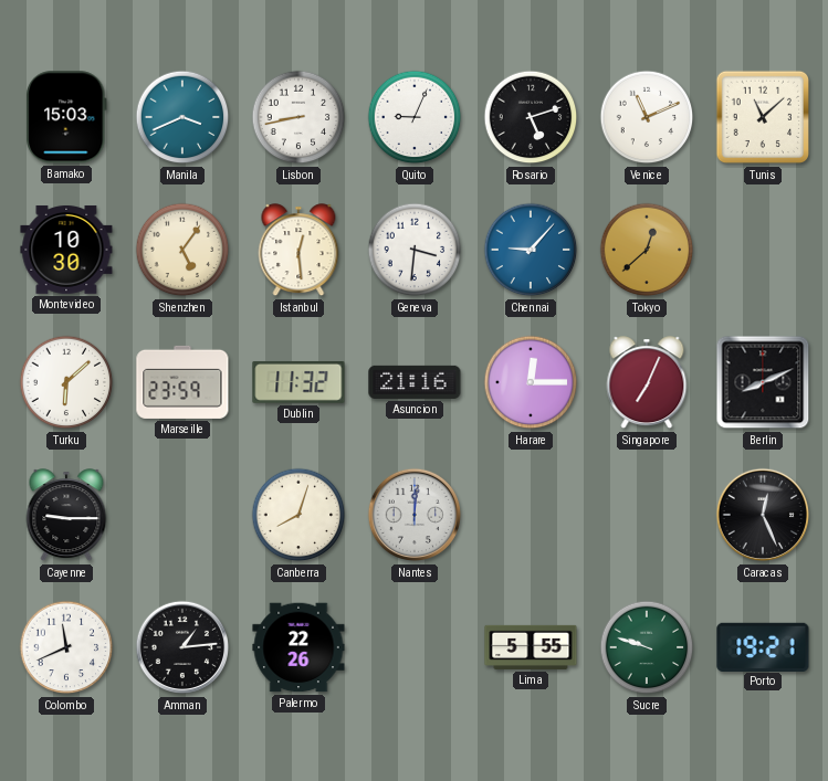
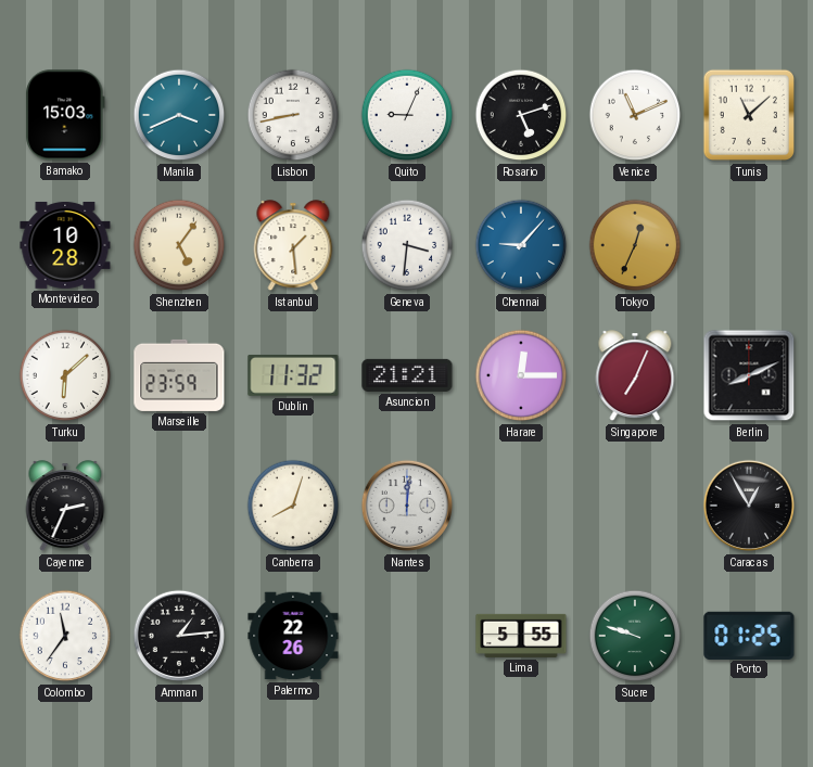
Montevideo: 10:30 -> 10:28 (65, 245)
Istanbul: 12:29 -> 1:29 (293, 246)
Tokyo: 12:38 -> 12:34 (635, 245)
Asuncion: 21:16 -> 21:21 (407, 375)
Cayenne: 9:15 -> 2:34 (65, 507)
Caracas: 12:26 -> 12:55 (749, 506)
Colombo: 11:41 -> 11:36 (65, 636)
Porto: 19:21 -> 01:25 (749, 635)
